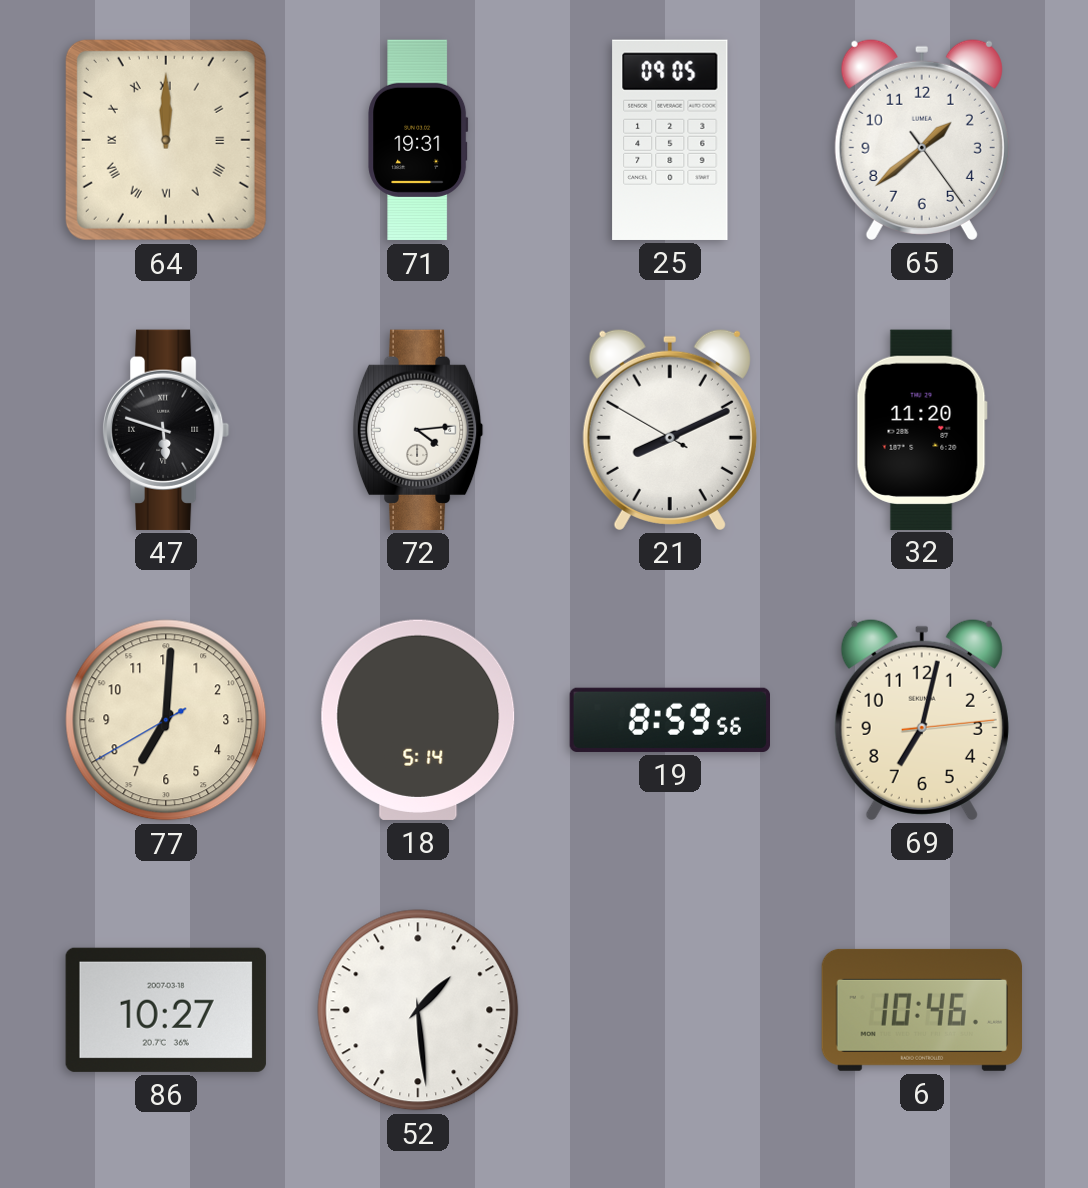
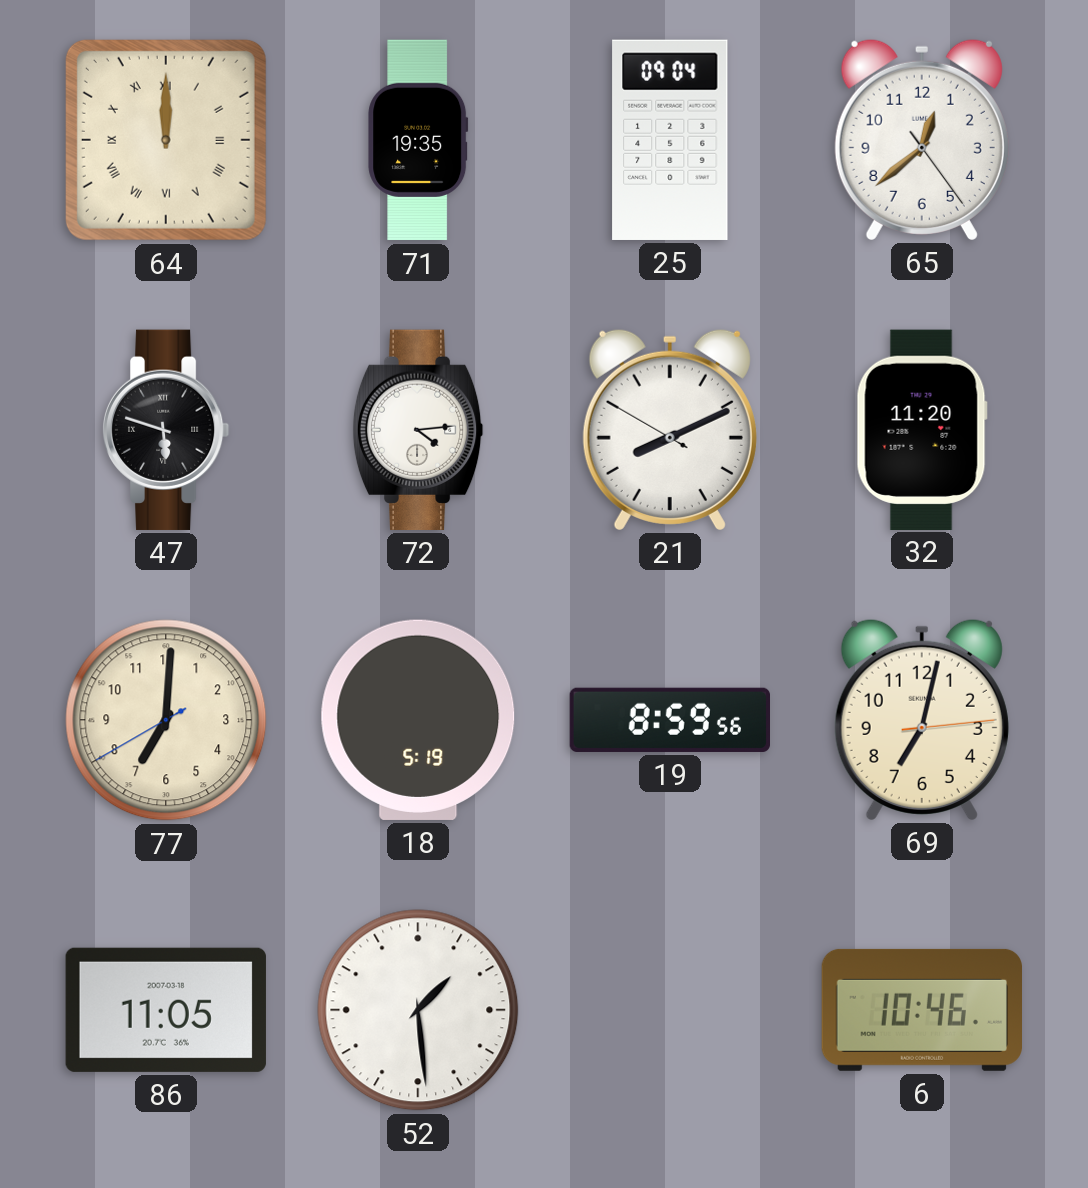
71: 19:31 -> 19:35 (418, 140)
25: 09:05 -> 09:04 (670, 140)
65: 1:38 -> 12:38 (922, 139)
18: 5:14 -> 5:19 (418, 720)
86: 10:27 -> 11:05 (166, 1010)
